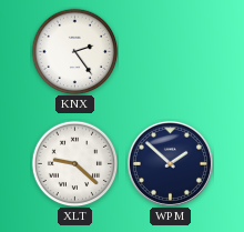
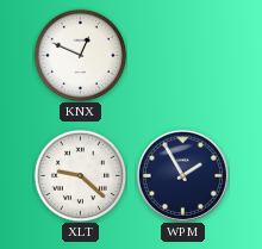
KNX: 2:24 -> 12:49 (80, 55)
WPM: 1:52 -> 1:55 (182, 175)
